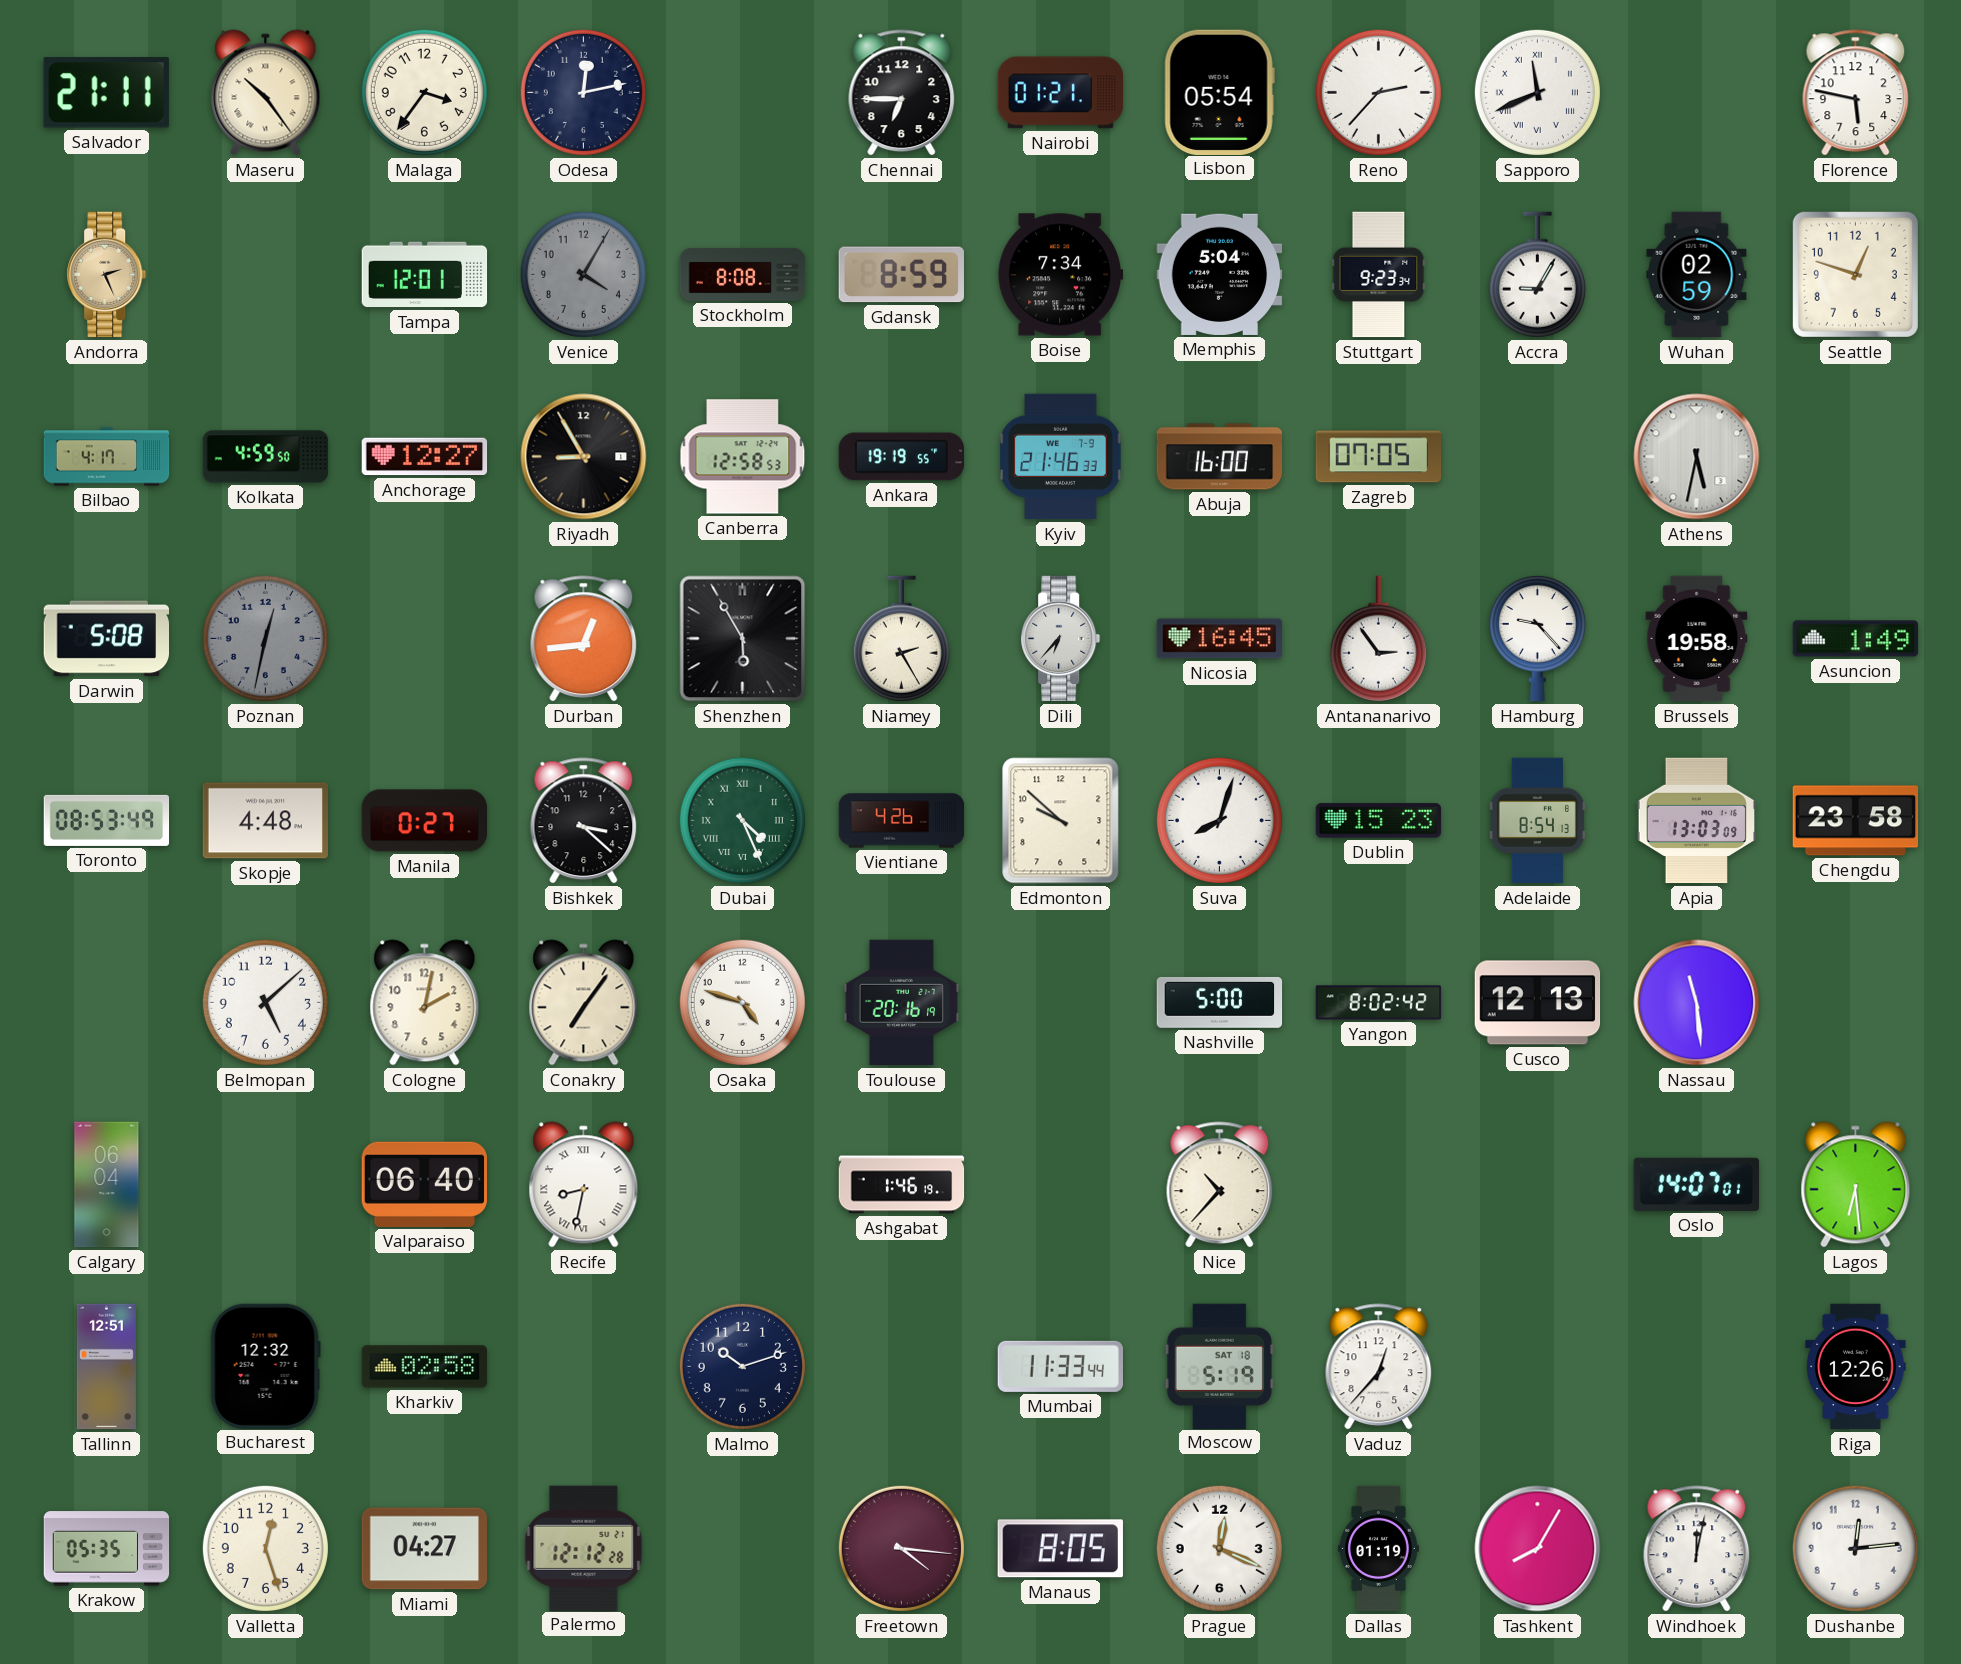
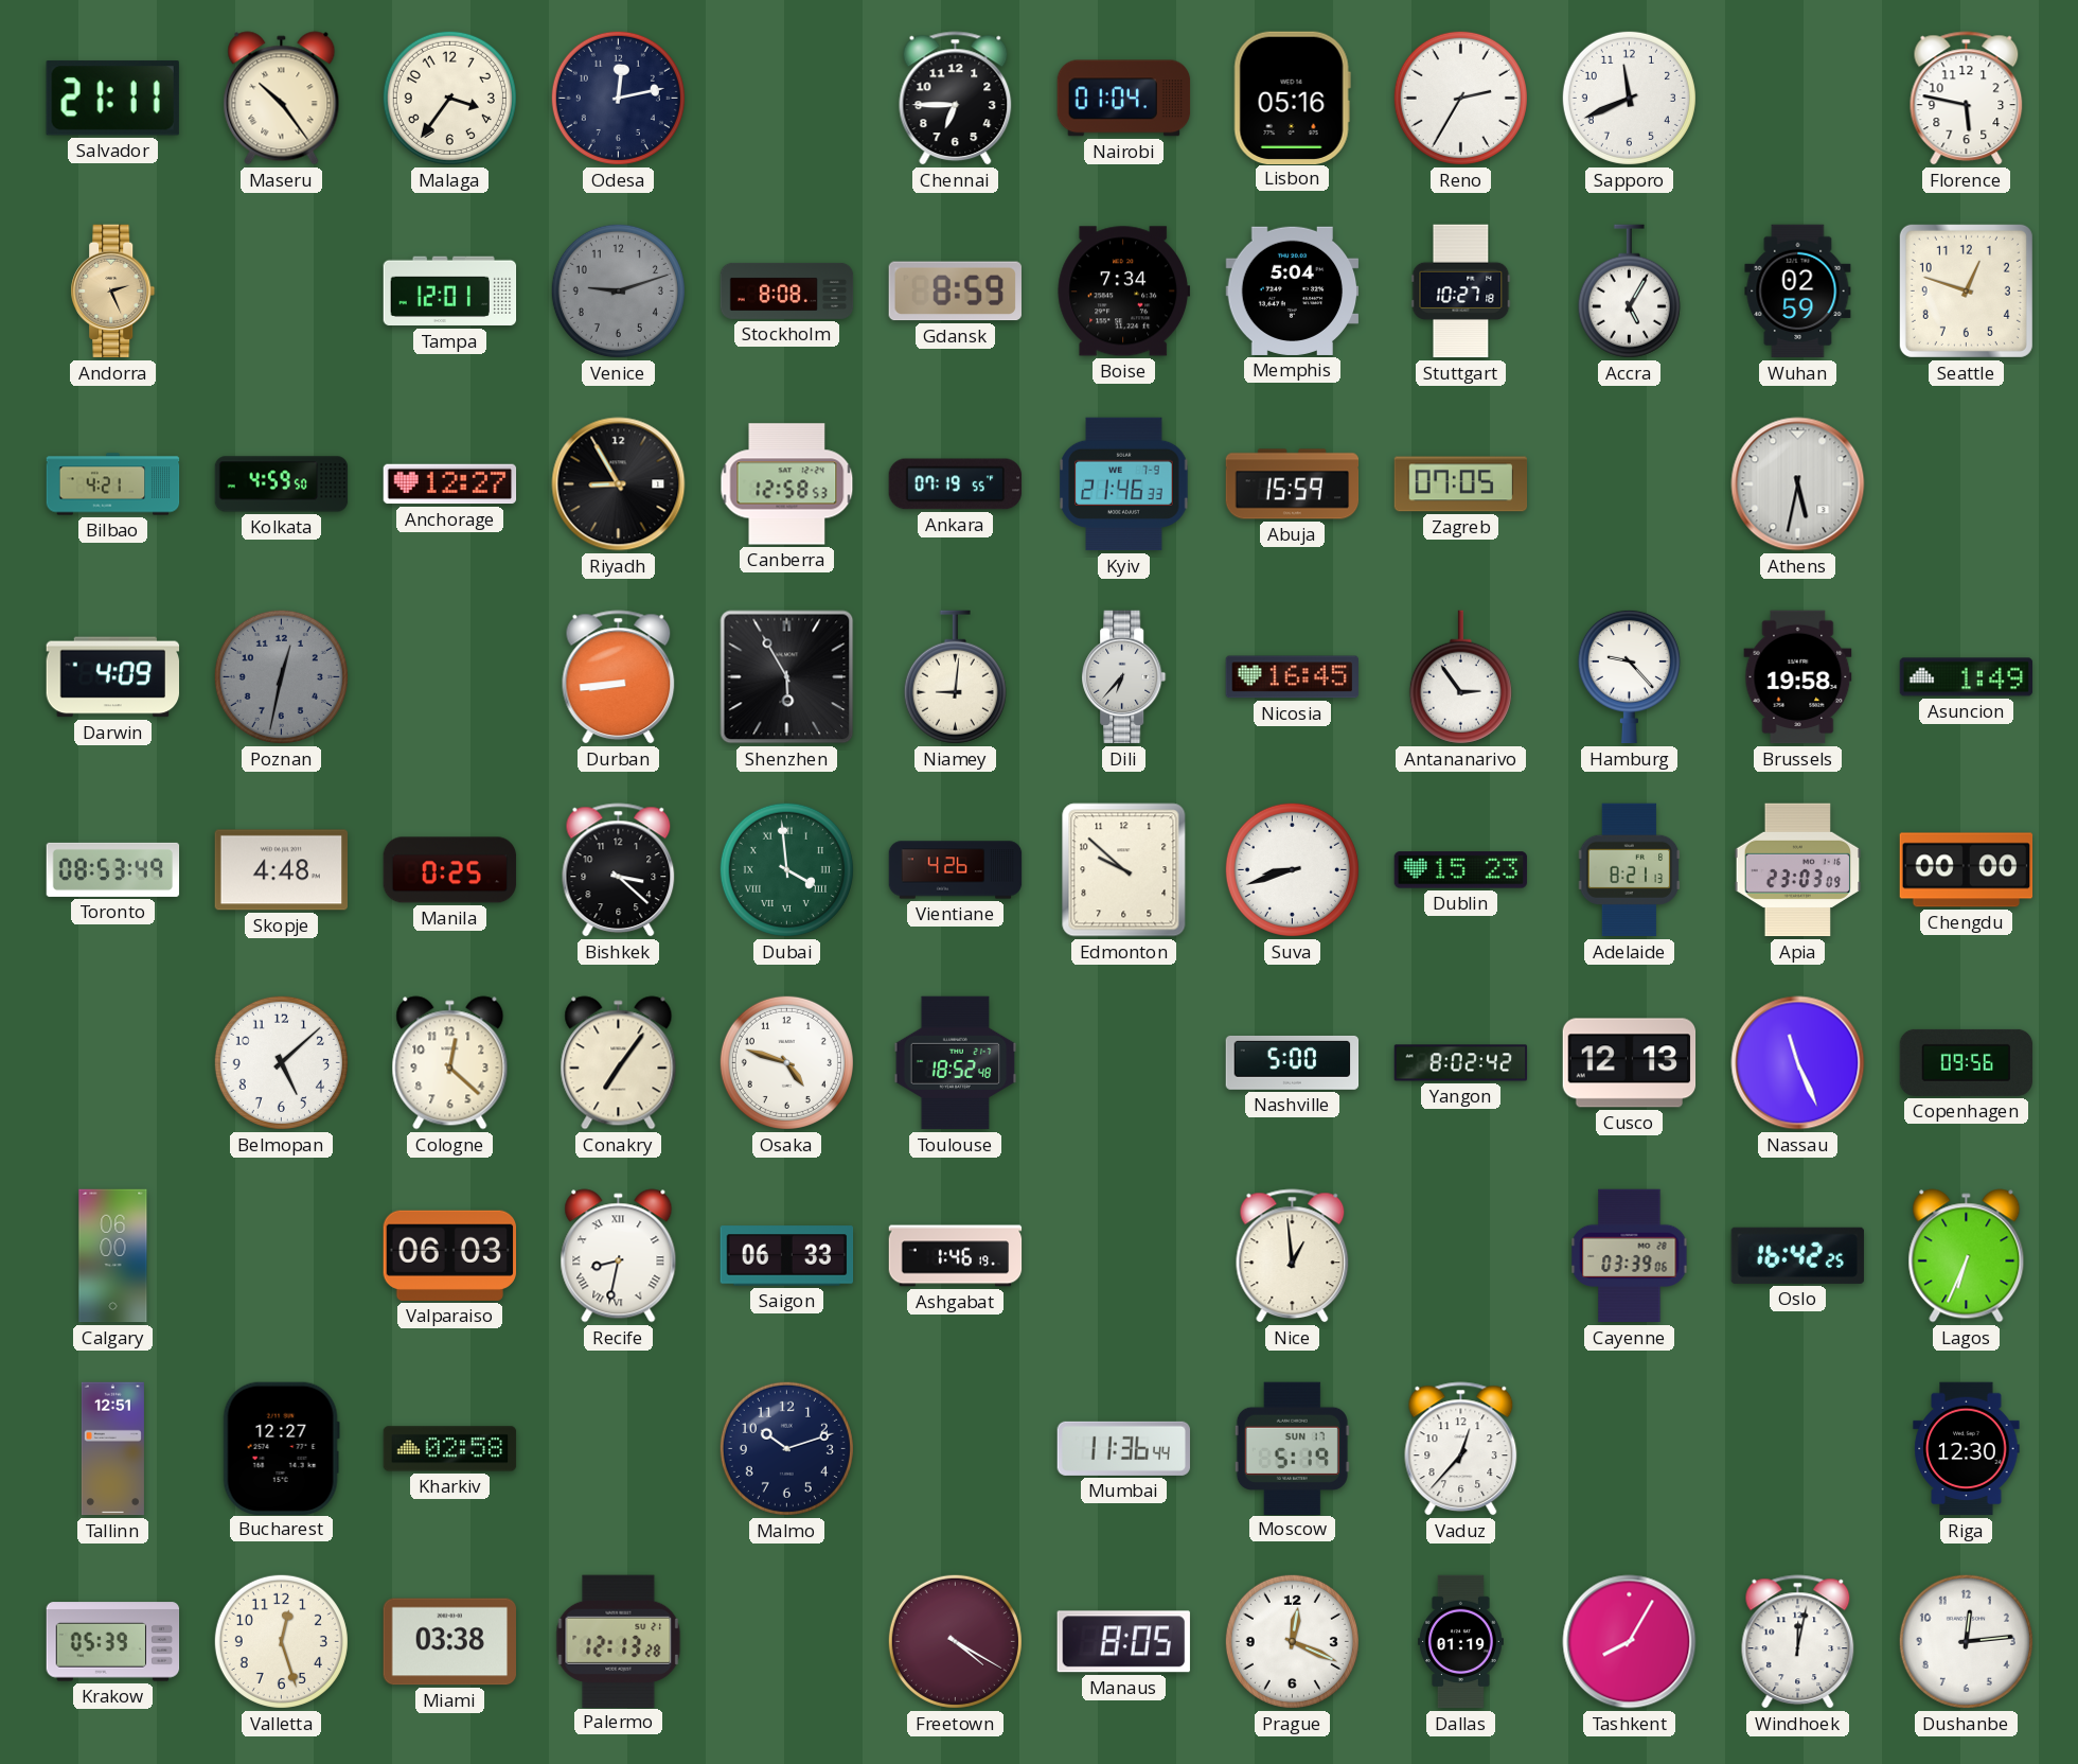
Nairobi: 01:21 -> 01:04 (1124, 99)
Lisbon: 05:54 -> 05:16 (1292, 98)
Reno: 2:37 -> 2:35 (1460, 98)
Sapporo numerals: Roman -> Arabic (1629, 98)
Venice: 4:05 -> 9:12 (618, 290)
Stuttgart: 9:23 -> 10:27 (1461, 292)
Accra: 9:05 -> 5:05 (1629, 292)
Bilbao: 4:17 -> 4:21 (113, 484)
Ankara: 19:19 -> 07:19 (956, 484)
Abuja: 16:00 -> 15:59 (1293, 484)
Darwin: 5:08 -> 4:09 (113, 677)
Durban: 12:44 -> 8:44 (619, 677)
Niamey: 2:25 -> 9:01 (955, 677)
Manila: 0:27 -> 0:25 (450, 870)
Dubai: 4:26 -> 3:59 (786, 869)
Suva: 8:03 -> 8:42 (1292, 869)
Adelaide: 8:54 -> 8:21 (1630, 870)
Apia: 13:03 -> 23:03 (1798, 870)
Chengdu: 23:58 -> 00:00 (1967, 870)
Cologne: 2:02 -> 12:22 (450, 1063)
Toulouse: 20:16 -> 18:52 (956, 1063)
Nassau: 11:29 -> 11:26 (1798, 1063)
Copenhagen: none -> 09:56 (1967, 1062)
Calgary: 06:04 -> 06:00 (113, 1256)
Valparaiso: 06:40 -> 06:03 (449, 1255)
Saigon: none -> 06:33 (787, 1256)
Nice: 10:37 -> 12:59 (1293, 1256)
Cayenne: none -> 03:39 (1630, 1256)
Oslo: 14:07 -> 16:42 (1797, 1255)
Lagos: 6:29 -> 6:34 (1967, 1256)
Bucharest: 12:32 -> 12:27 (281, 1448)
Mumbai: 11:33 -> 11:36 (1124, 1448)
Moscow date: SAT 18 -> SUN 17 (1292, 1448)
Riga: 12:26 -> 12:30 (1967, 1449)
Krakow: 05:35 -> 05:39 (113, 1642)
Miami: 04:27 -> 03:38 (450, 1642)
Palermo: 12:12 -> 12:13 (619, 1641)
Freetown: 4:16 -> 4:20 (955, 1641)
